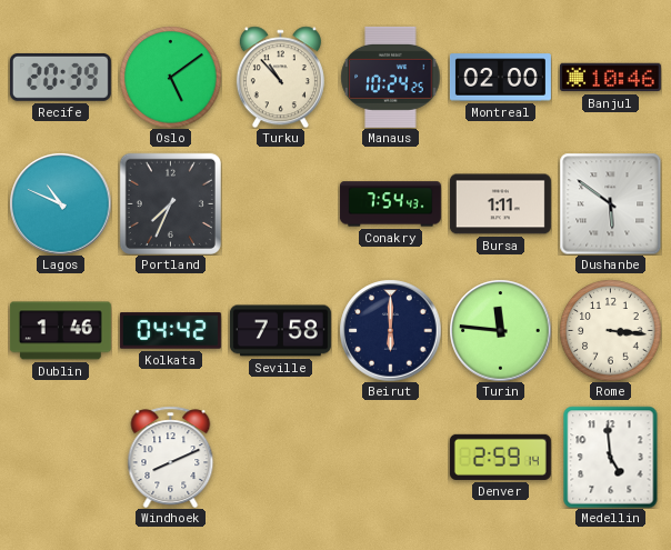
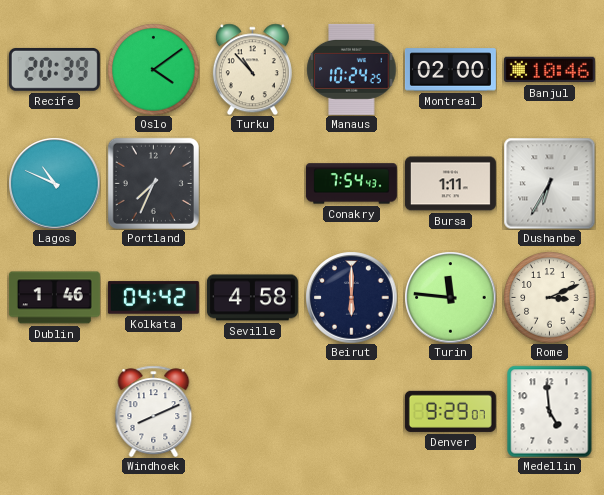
Oslo: 5:09 -> 4:09 (153, 69)
Dushanbe: 5:51 -> 6:35 (549, 183)
Seville: 7:58 -> 4:58 (252, 298)
Rome: 3:16 -> 3:11 (549, 297)
Denver: 2:59 -> 9:29 (450, 411)
